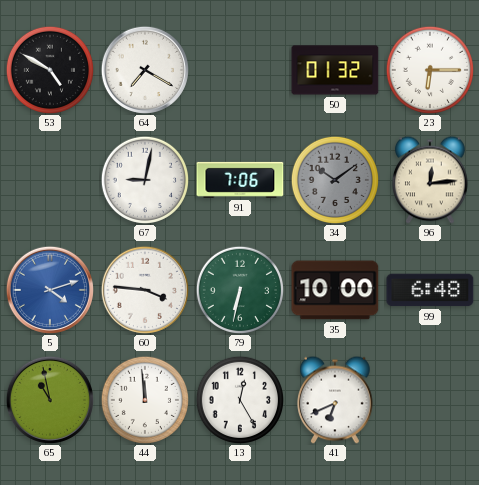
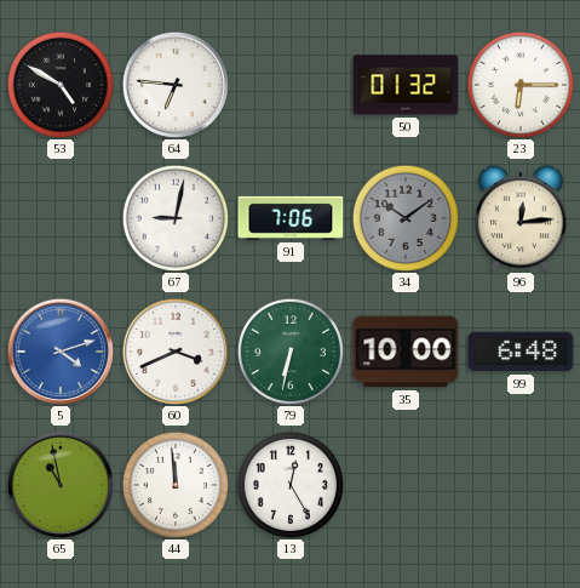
64: 7:20 -> 6:46 (176, 85)
60: 3:46 -> 3:41 (176, 352)
41: 6:41 -> none (335, 400)
